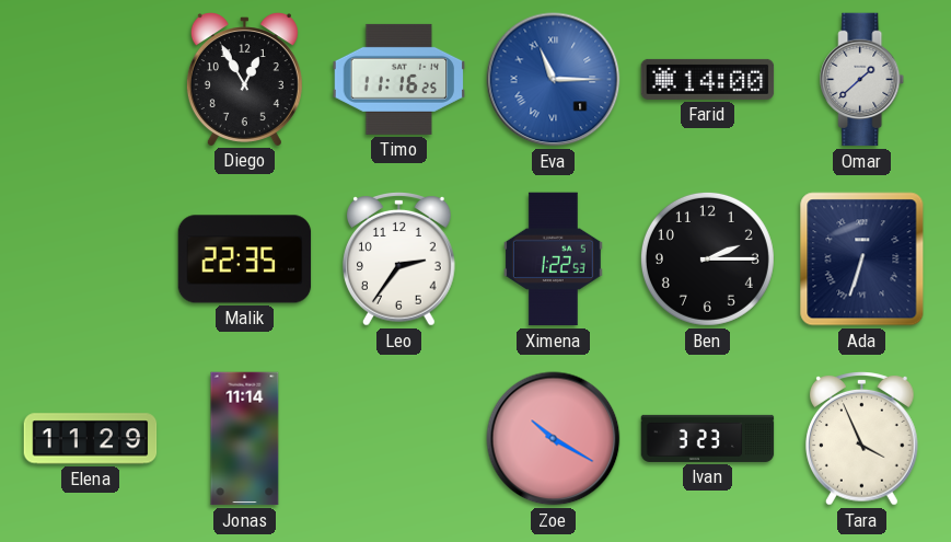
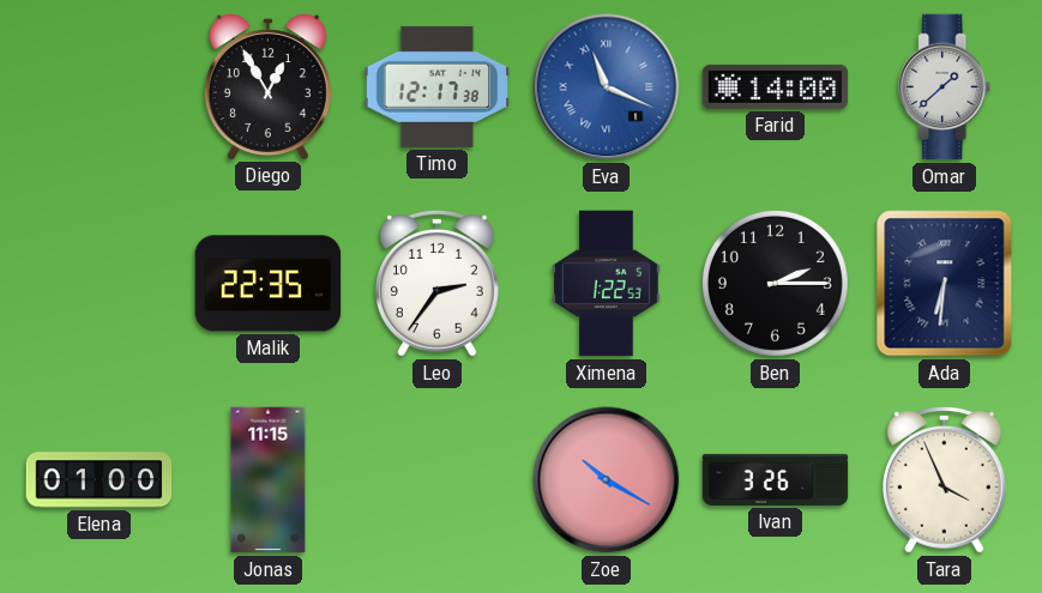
Timo: 11:16 -> 12:17 (438, 86)
Eva: 11:15 -> 11:19 (607, 87)
Ada: 6:33 -> 6:31 (945, 284)
Elena: 11:29 -> 01:00 (100, 480)
Jonas: 11:14 -> 11:15 (269, 480)
Ivan: 3:23 -> 3:26 (776, 479)
